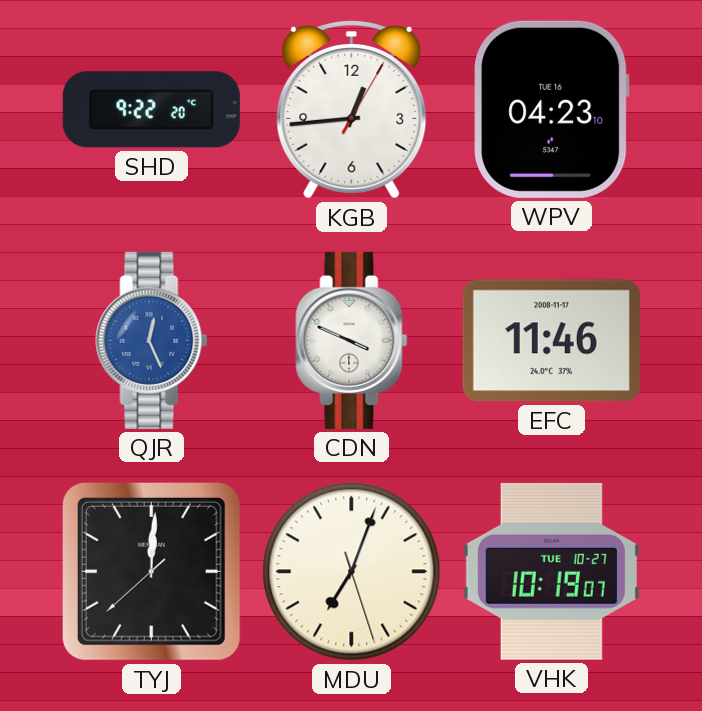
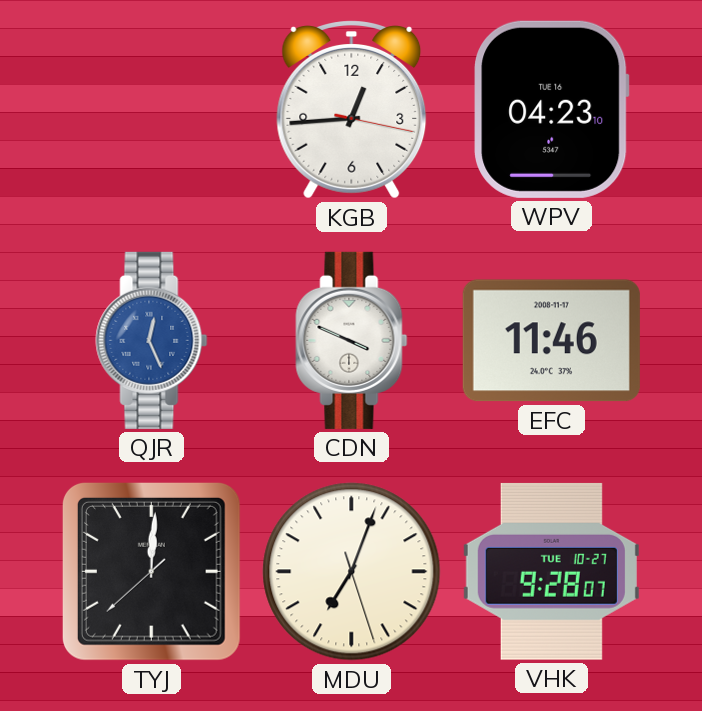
SHD: 9:22 -> none (151, 110)
KGB: 12:44:05 -> 12:44:17 (352, 110)
VHK: 10:19 -> 9:28 (551, 571)
